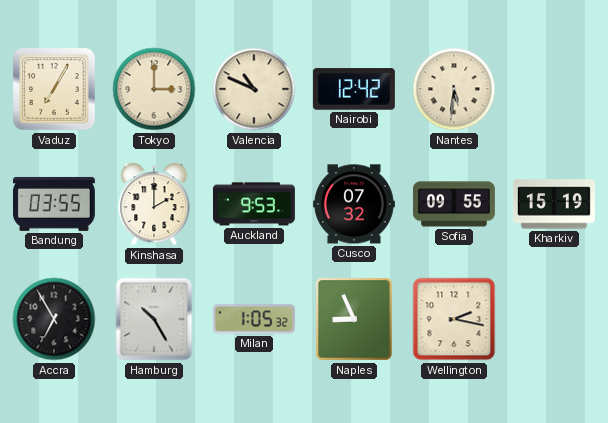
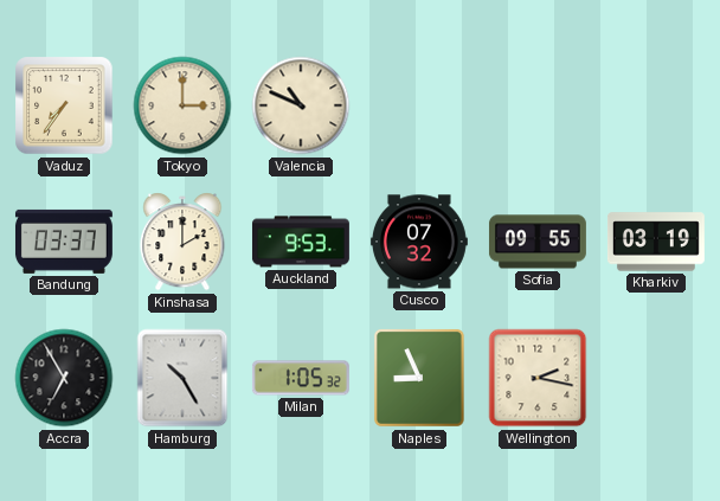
Vaduz: 7:05 -> 7:36 (64, 105)
Nairobi: 12:42 -> none (354, 89)
Nantes: 5:31 -> none (454, 89)
Bandung: 03:55 -> 03:37 (64, 242)
Kharkiv: 15:19 -> 03:19 (656, 242)
